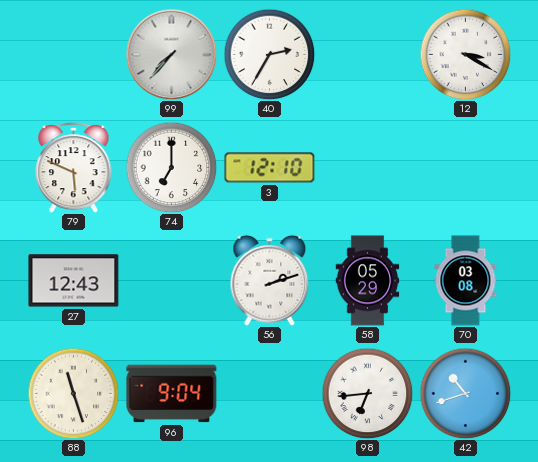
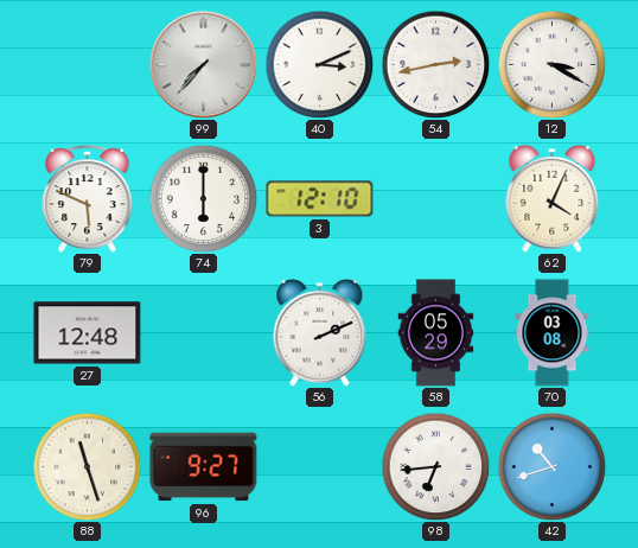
40: 2:35 -> 3:11 (319, 64)
54: none -> 2:43 (435, 64)
74: 7:00 -> 6:00 (203, 198)
62: none -> 4:04 (553, 198)
27: 12:43 -> 12:48 (88, 333)
56: 2:12 -> 2:11 (320, 332)
96: 9:04 -> 9:27 (204, 467)
